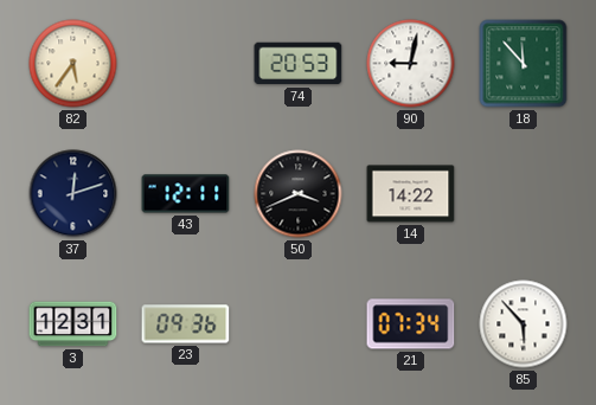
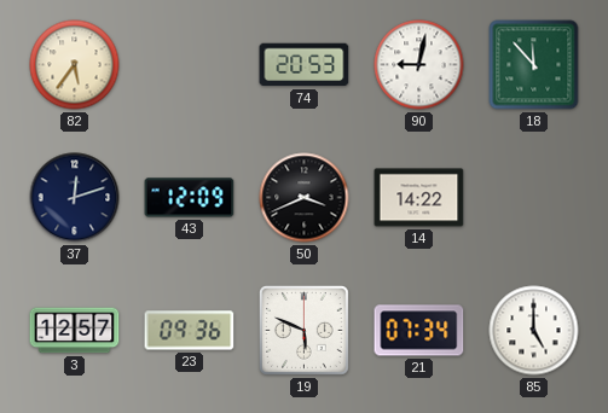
43: 12:11 -> 12:09 (190, 198)
3: 12:31 -> 12:57 (75, 331)
19: none -> 5:49 (303, 330)
85: 5:53 -> 5:00 (534, 331)
